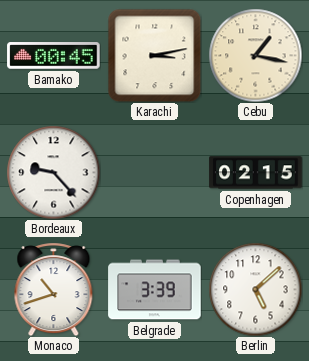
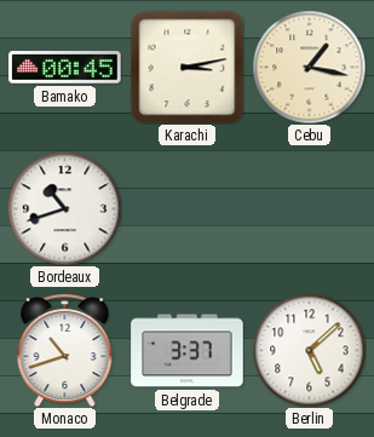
Bordeaux: 9:23 -> 10:42 (64, 208)
Copenhagen: 02:15 -> none (256, 173)
Belgrade: 3:39 -> 3:37 (188, 351)
